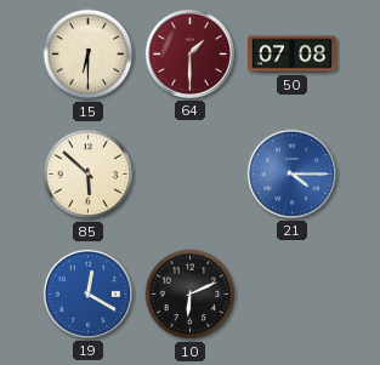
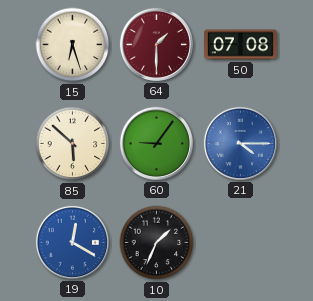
15: 6:30 -> 6:27 (73, 45)
60: none -> 9:06 (156, 143)
10: 6:11 -> 1:34 (157, 243)
